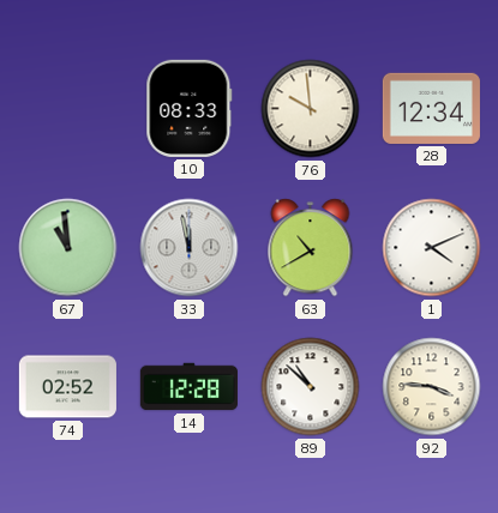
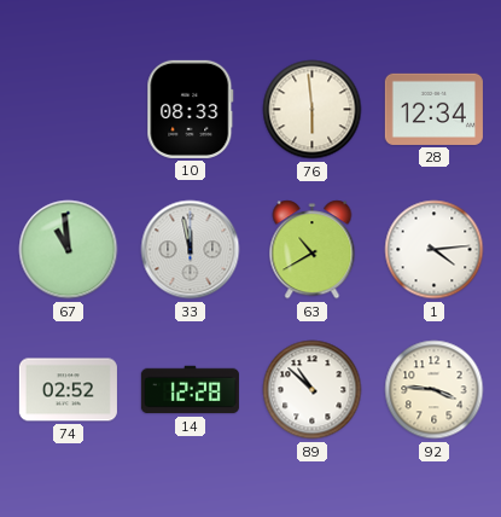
76: 9:59 -> 5:59 (313, 110)
1: 4:11 -> 4:14 (435, 250)
